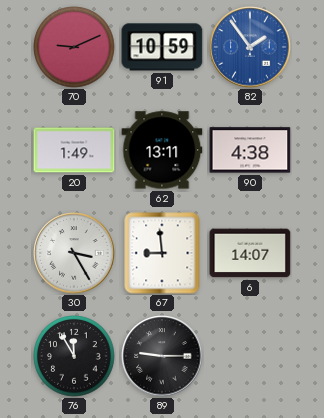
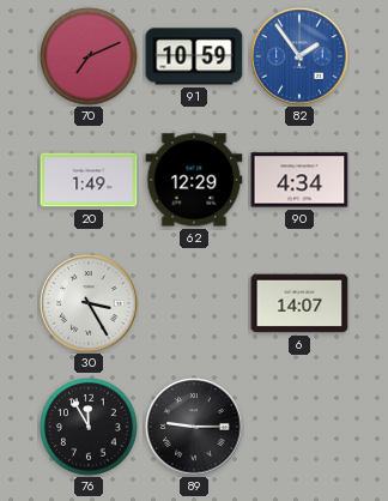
70: 9:11 -> 7:11 (89, 56)
62: 13:11 -> 12:29 (194, 180)
90: 4:38 -> 4:34 (299, 180)
67: 8:59 -> none (162, 253)
